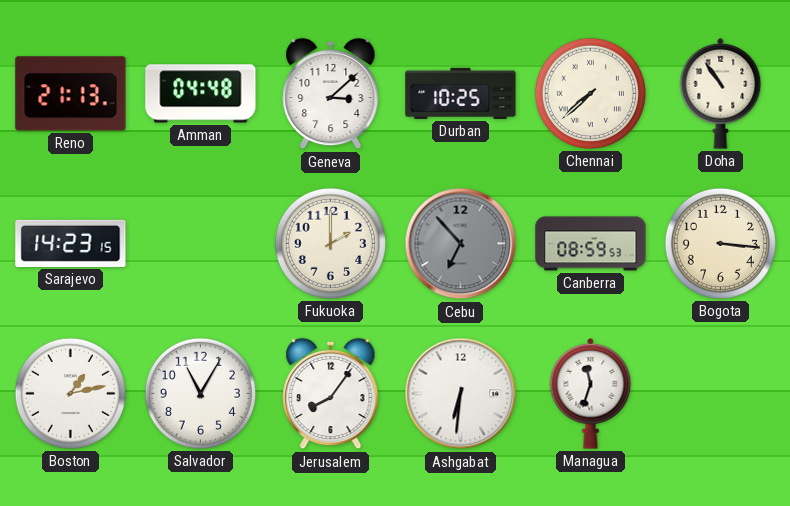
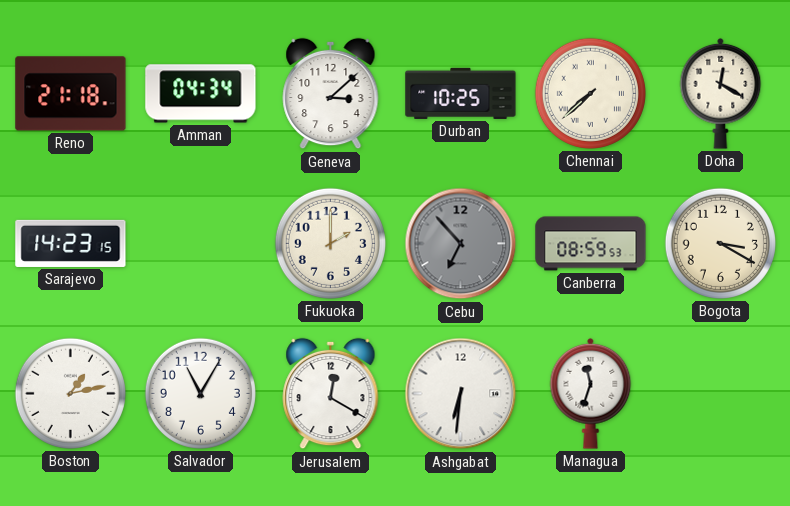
Reno: 21:13 -> 21:18 (71, 94)
Amman: 04:48 -> 04:34 (201, 94)
Doha: 10:54 -> 12:20 (721, 93)
Bogota: 3:16 -> 3:20 (720, 243)
Jerusalem: 8:06 -> 12:20 (331, 394)
